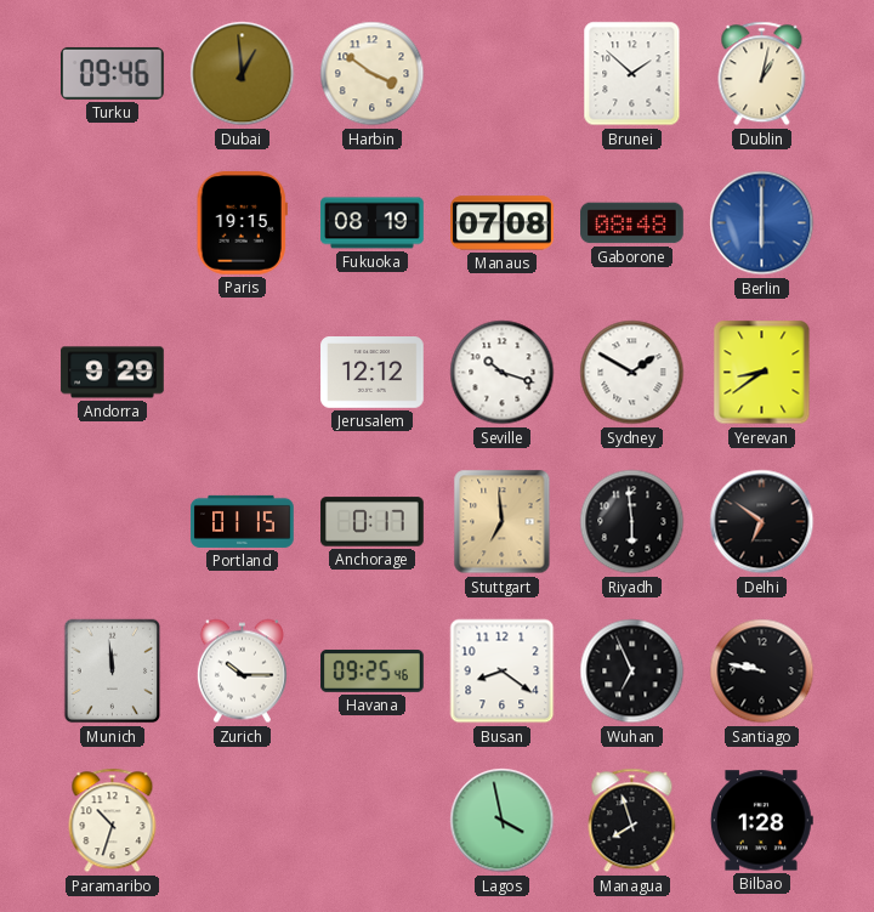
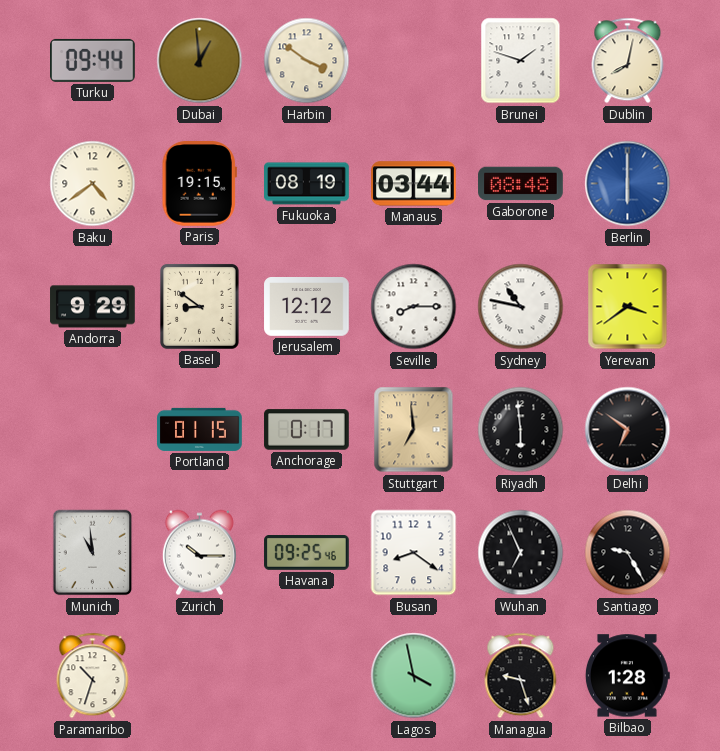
Turku: 09:46 -> 09:44 (93, 60)
Brunei: 1:52 -> 1:48 (521, 61)
Dublin: 1:02 -> 8:02 (628, 61)
Baku: none -> 4:39 (93, 184)
Manaus: 07:08 -> 03:44 (414, 184)
Basel: none -> 8:51 (199, 306)
Seville: 10:18 -> 8:15 (414, 307)
Sydney: 1:50 -> 10:47 (521, 307)
Yerevan: 8:39 -> 3:39 (628, 307)
Munich: 11:59 -> 10:59 (93, 553)
Santiago: 9:47 -> 9:25 (628, 553)
Managua: 7:57 -> 9:27 (521, 676)
